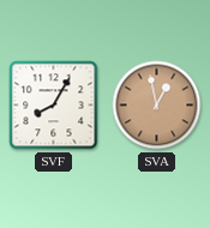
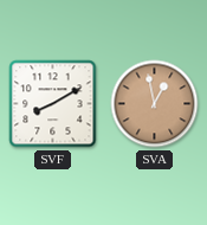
SVF: 8:05 -> 8:10 (53, 104)
